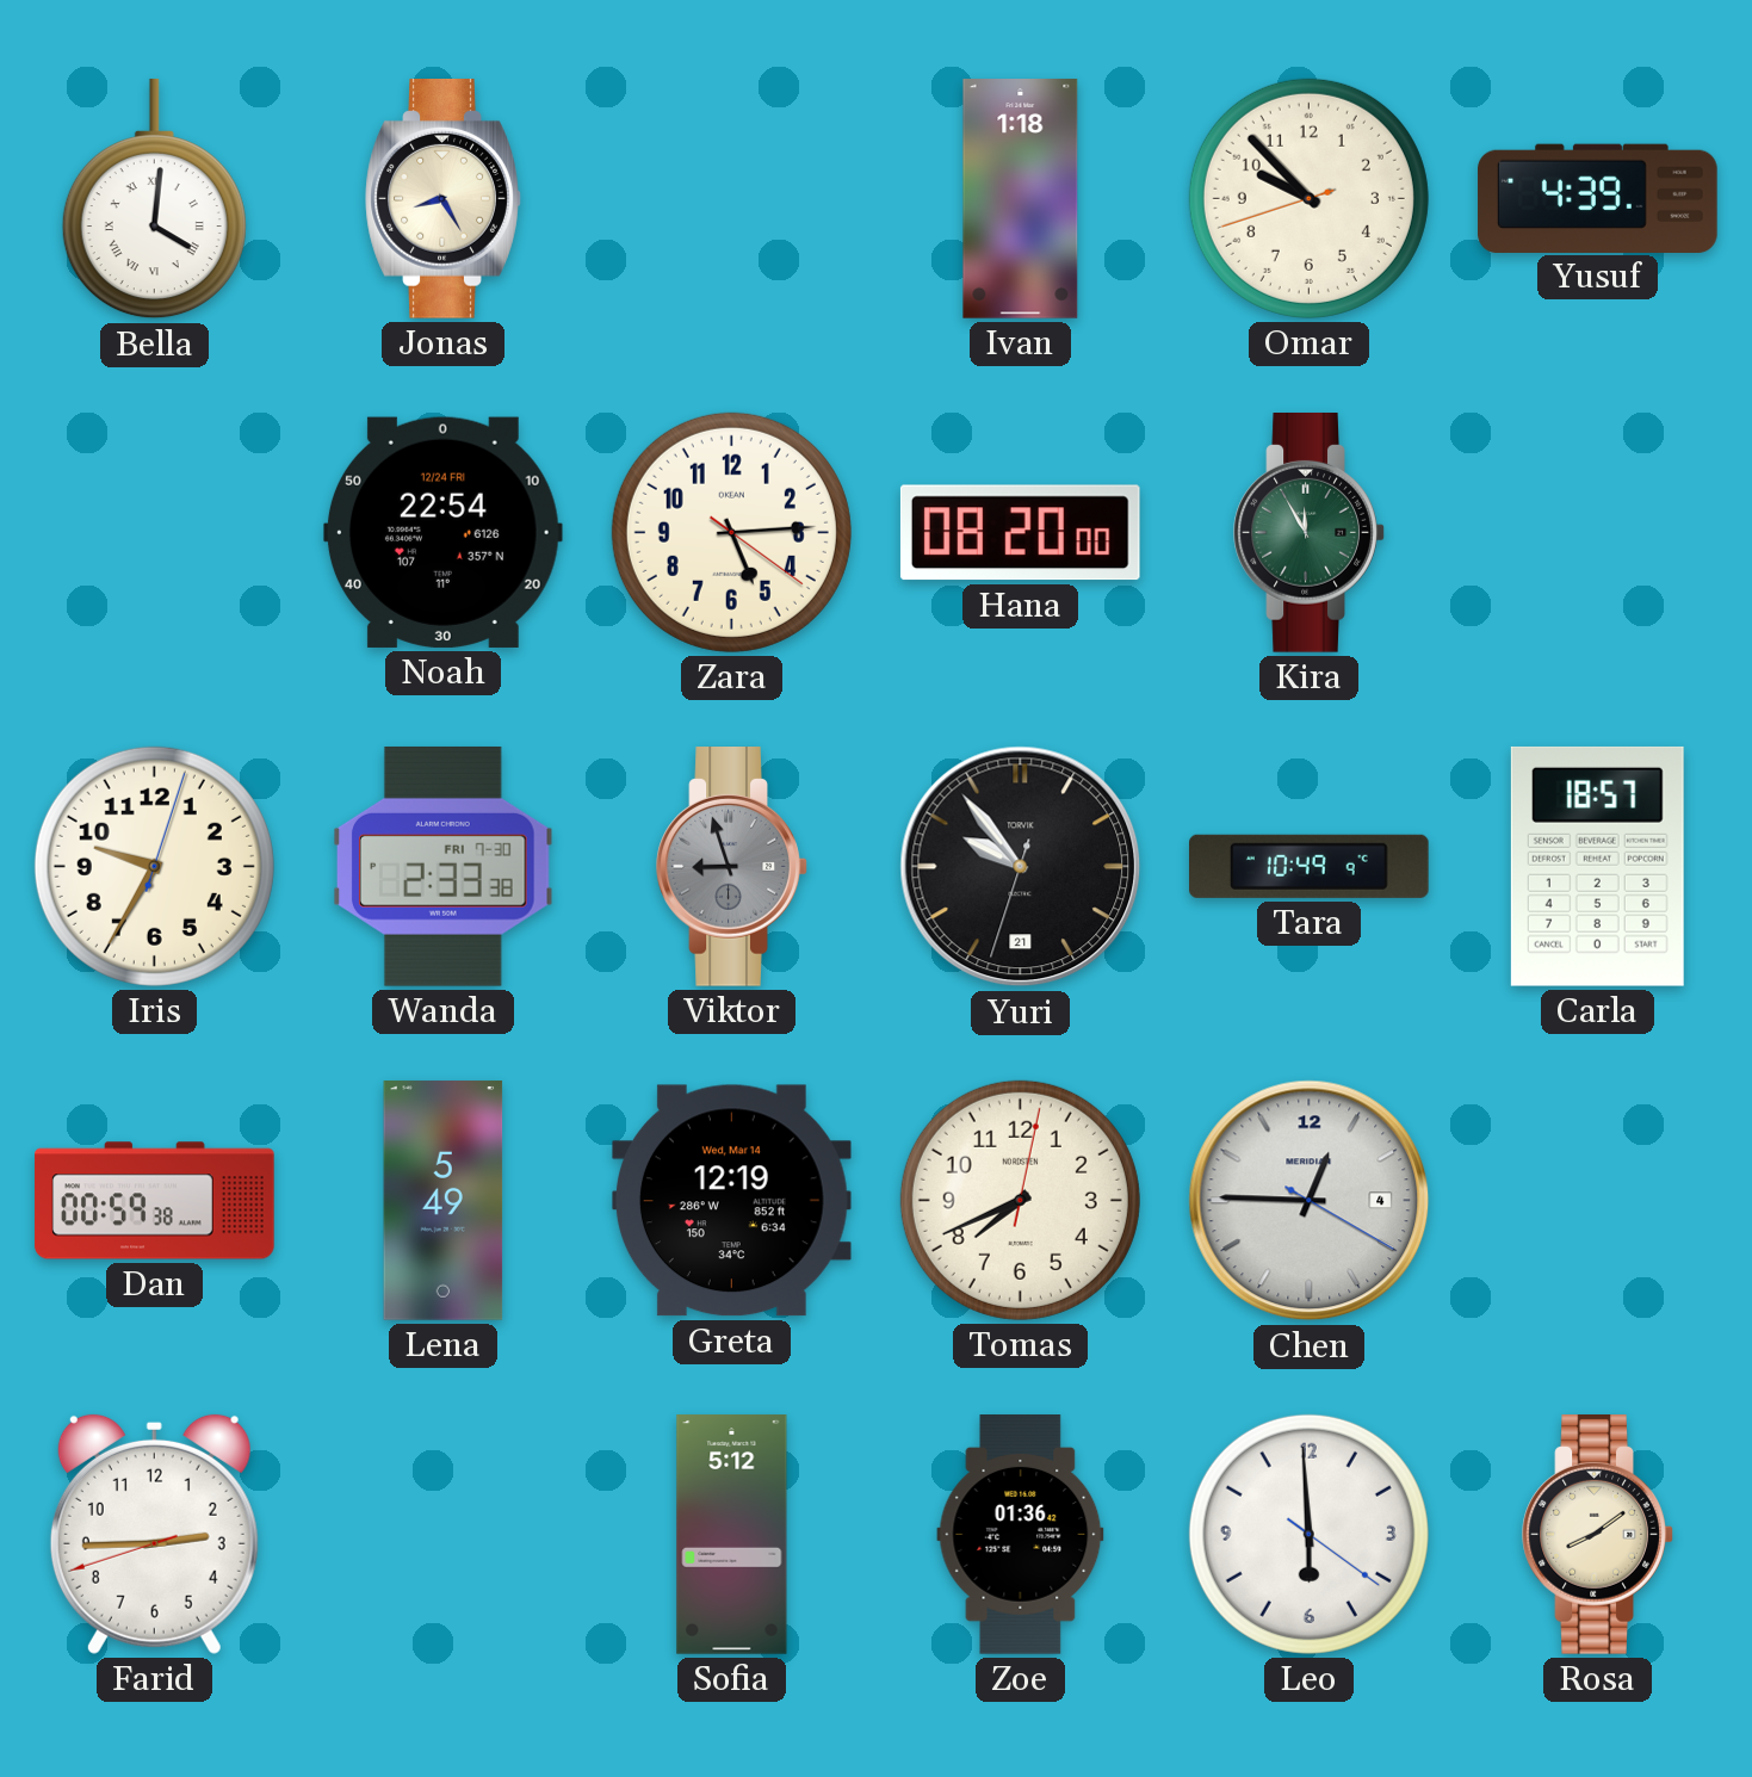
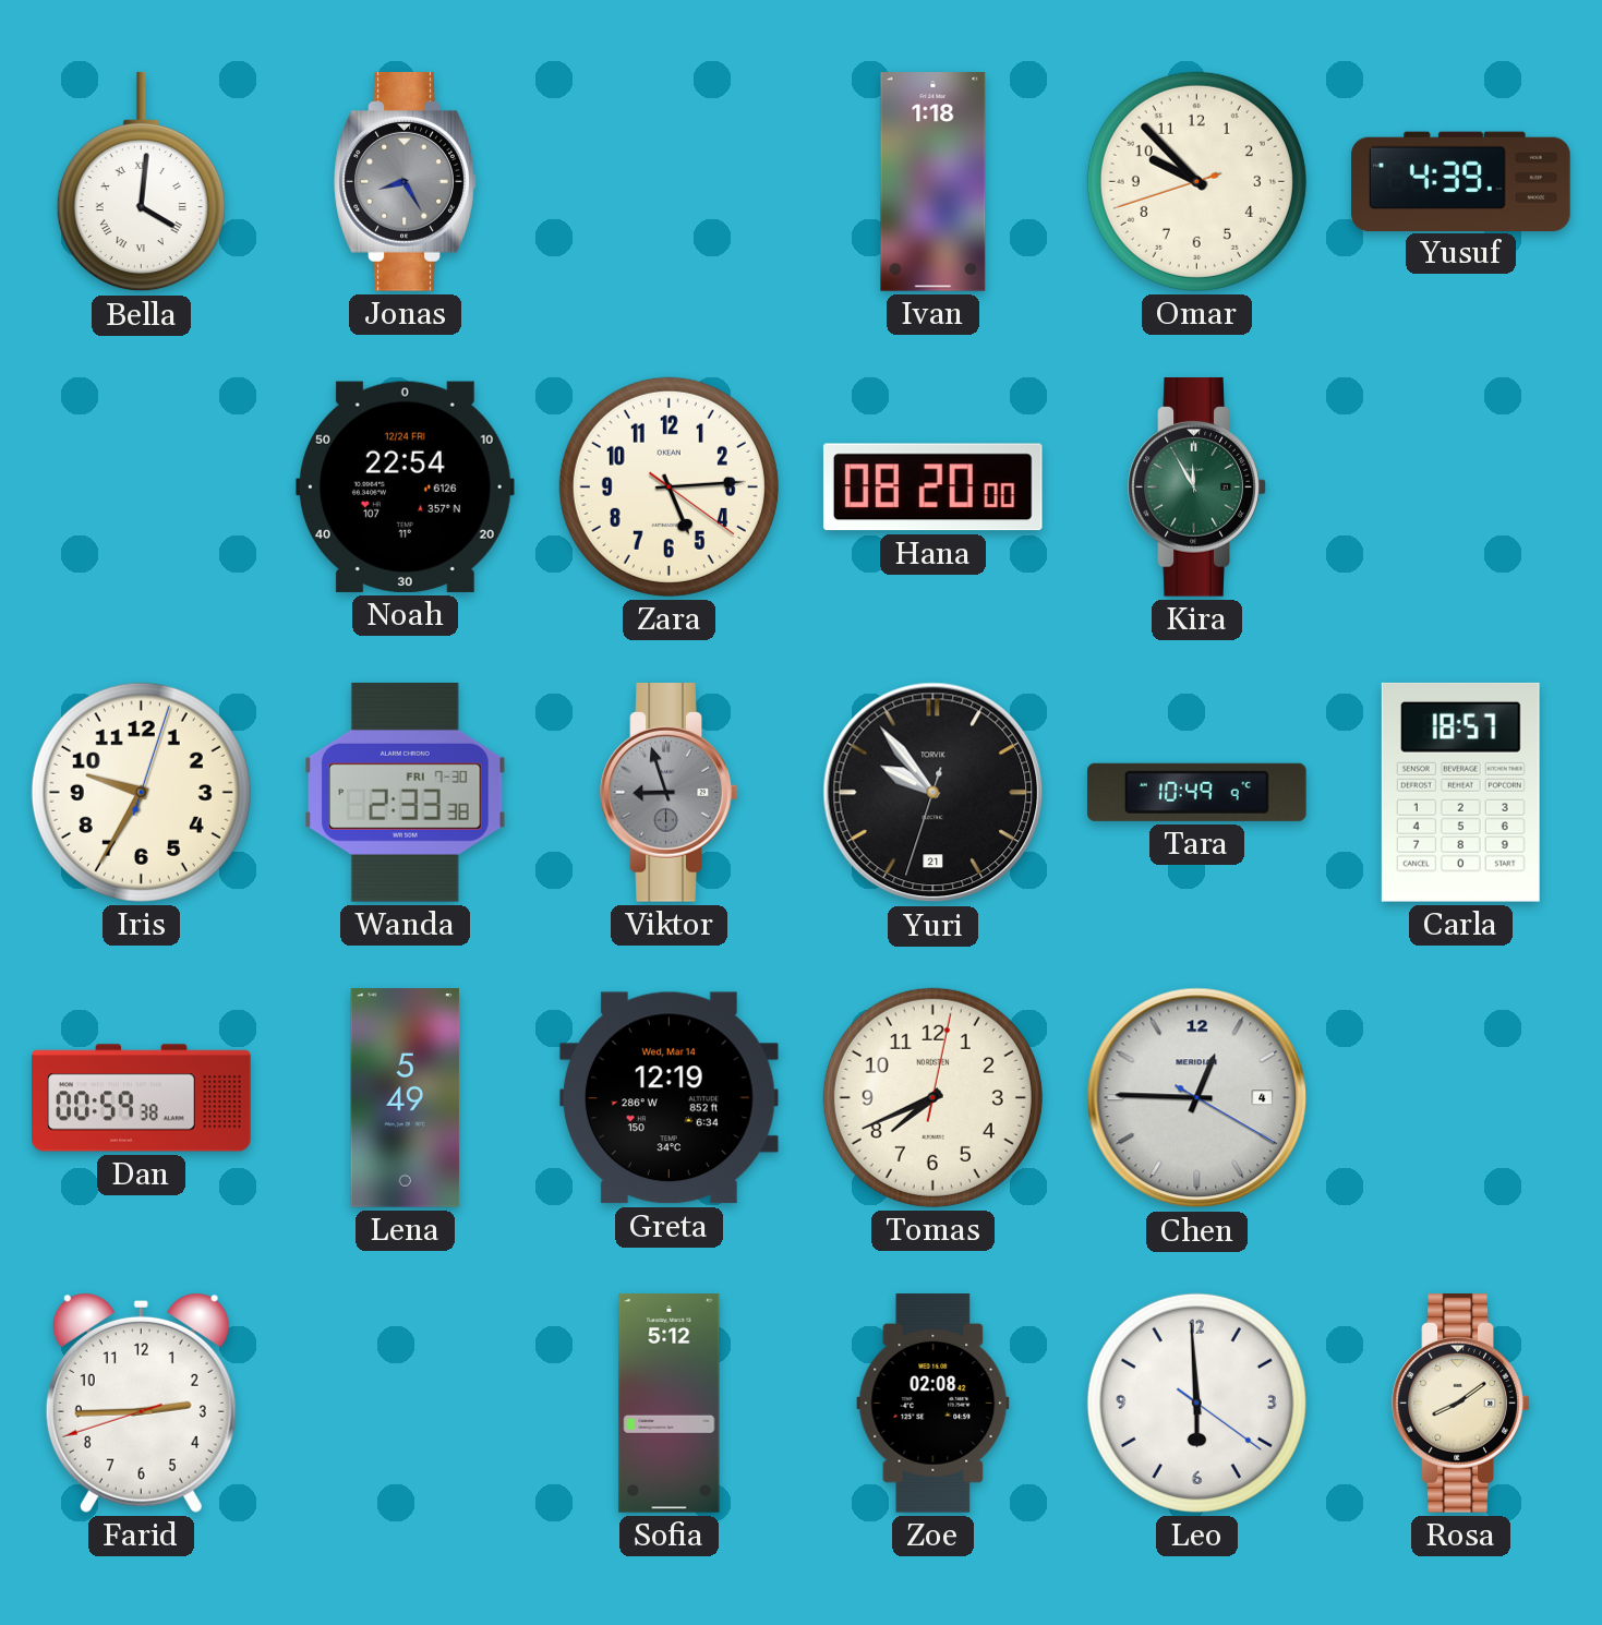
Jonas dial: cream -> grey (406, 182)
Zoe: 01:36 -> 02:08 (934, 1404)
